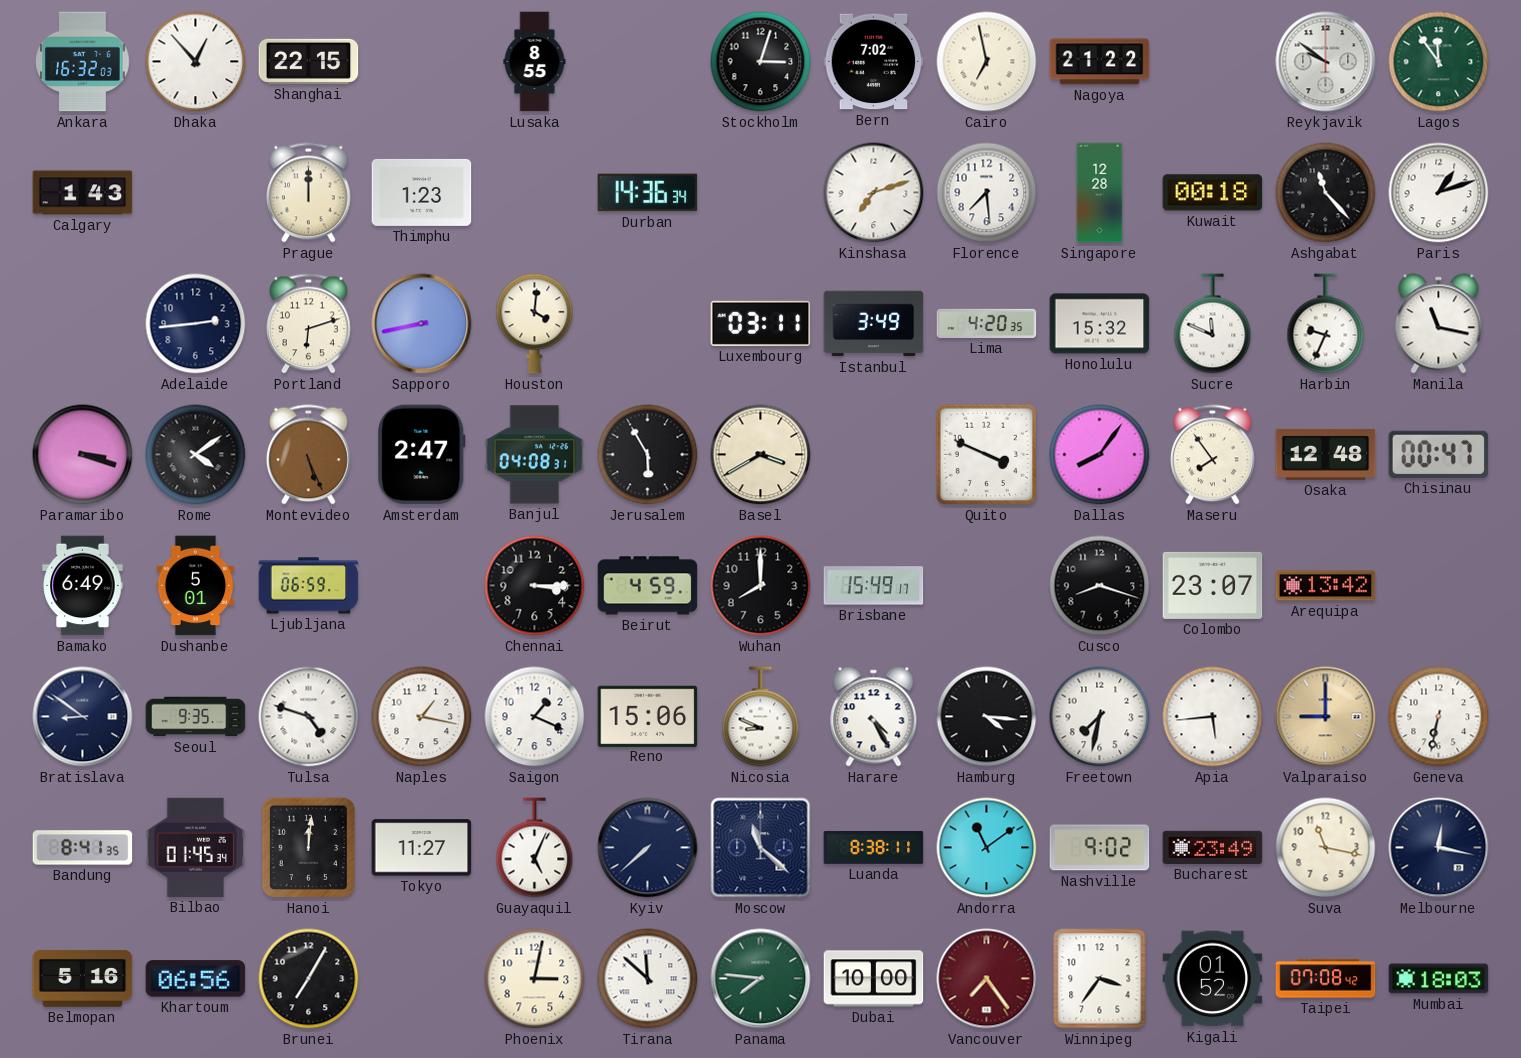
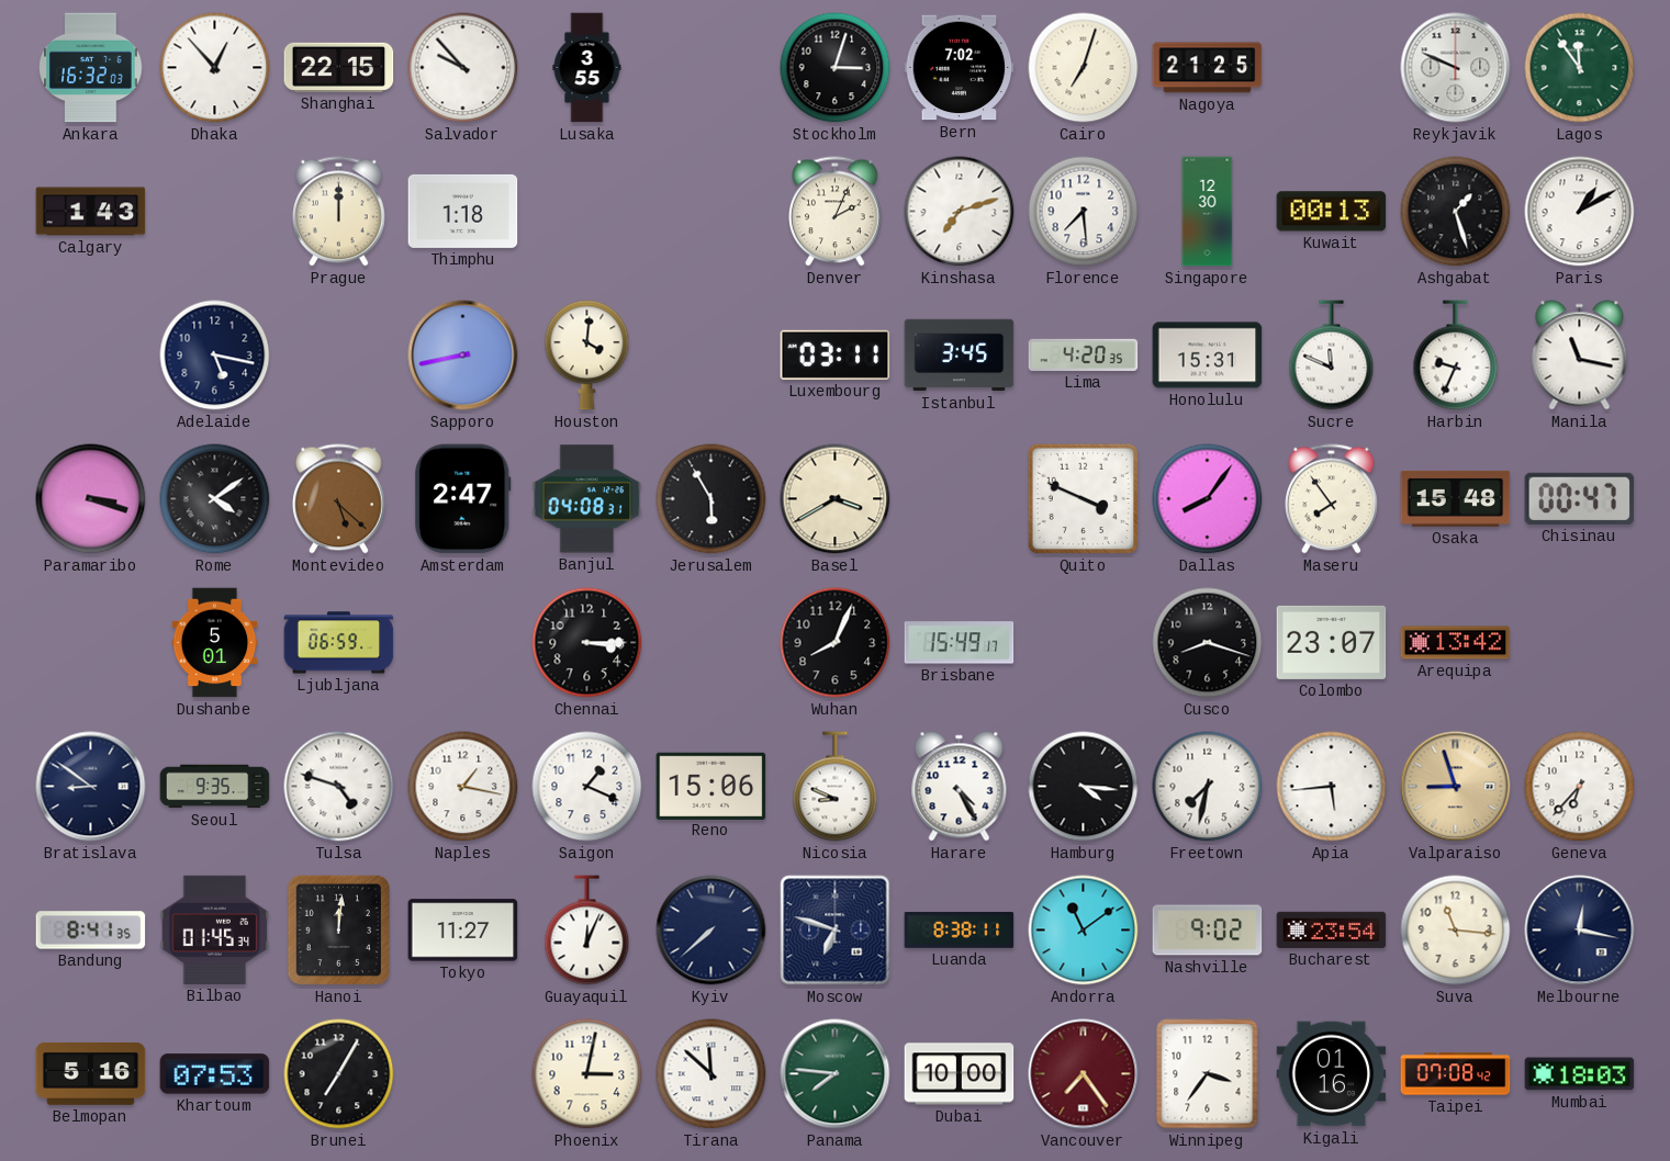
Salvador: none -> 9:53 (463, 68)
Lusaka: 8:55 -> 3:55 (587, 68)
Cairo: 6:58 -> 7:03 (1084, 68)
Nagoya: 21:22 -> 21:25 (1208, 68)
Reykjavik: 9:51 -> 9:49 (1456, 68)
Thimphu: 1:23 -> 1:18 (463, 211)
Durban: 14:36 -> none (648, 193)
Denver: none -> 2:04 (836, 212)
Singapore: 12:28 -> 12:30 (1208, 212)
Kuwait: 00:18 -> 00:13 (1332, 212)
Ashgabat: 11:23 -> 1:27 (1456, 212)
Paris: 1:12 -> 1:10 (1580, 212)
Adelaide: 2:44 -> 5:17 (215, 356)
Portland: 6:12 -> none (309, 324)
Istanbul: 3:49 -> 3:45 (960, 356)
Honolulu: 15:32 -> 15:31 (1208, 356)
Montevideo: 5:26 -> 5:22 (339, 499)
Osaka: 12:48 -> 15:48 (1456, 498)
Bamako: 6:49 -> none (83, 586)
Beirut: 4:59 -> none (648, 586)
Wuhan: 8:00 -> 8:04 (836, 643)
Valparaiso: 9:00 -> 8:57 (1456, 787)
Geneva: 6:32 -> 6:37 (1580, 787)
Guayaquil: 5:04 -> 12:04 (587, 931)
Moscow: 11:22 -> 6:48 (836, 931)
Bucharest: 23:49 -> 23:54 (1332, 929)
Suva: 11:17 -> 11:16 (1456, 931)
Khartoum: 06:56 -> 07:53 (215, 1074)
Kigali: 01:52 -> 01:16 (1332, 1074)
